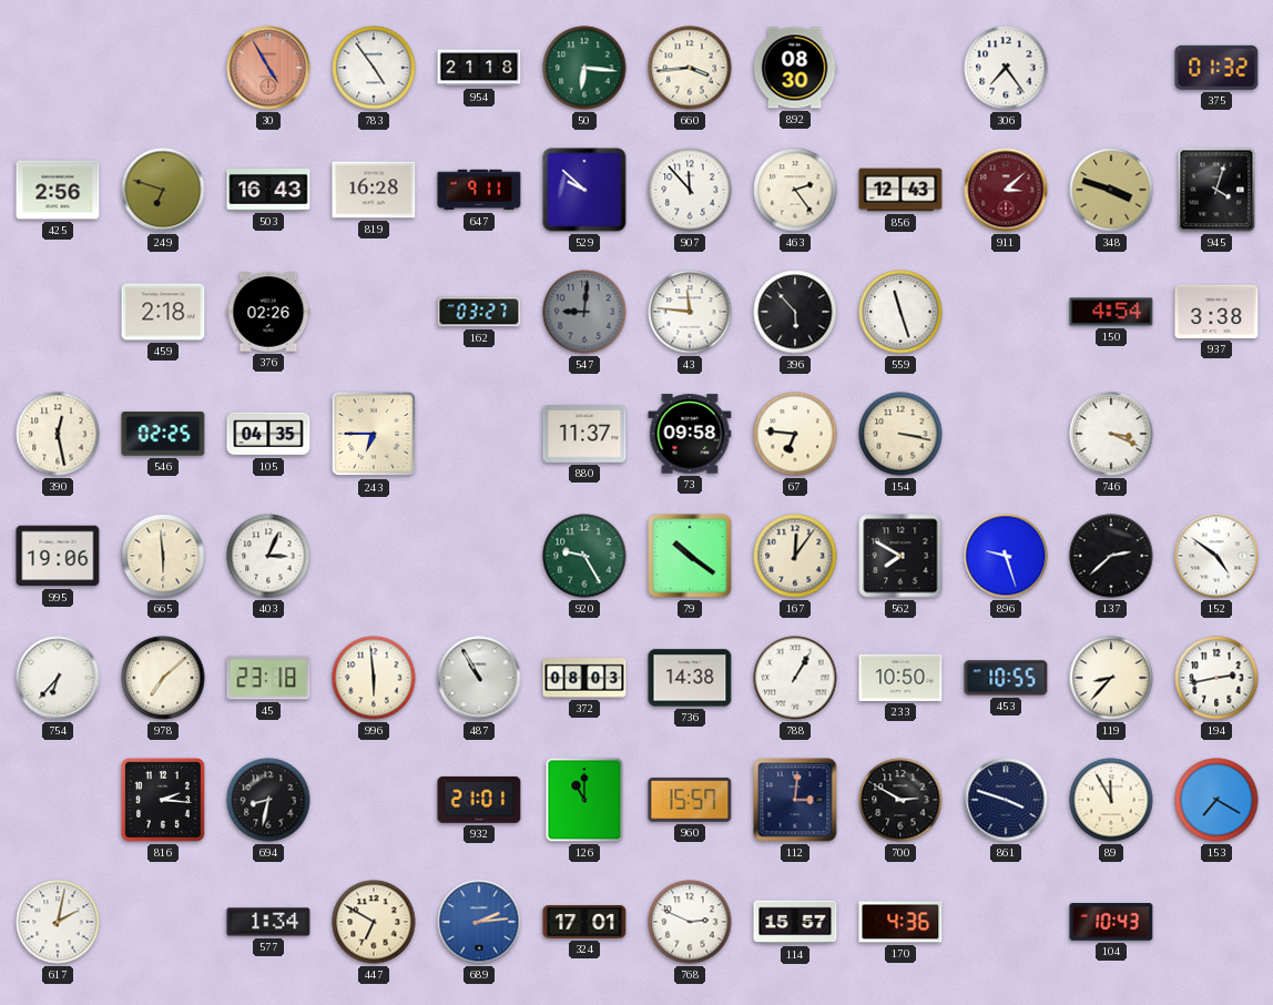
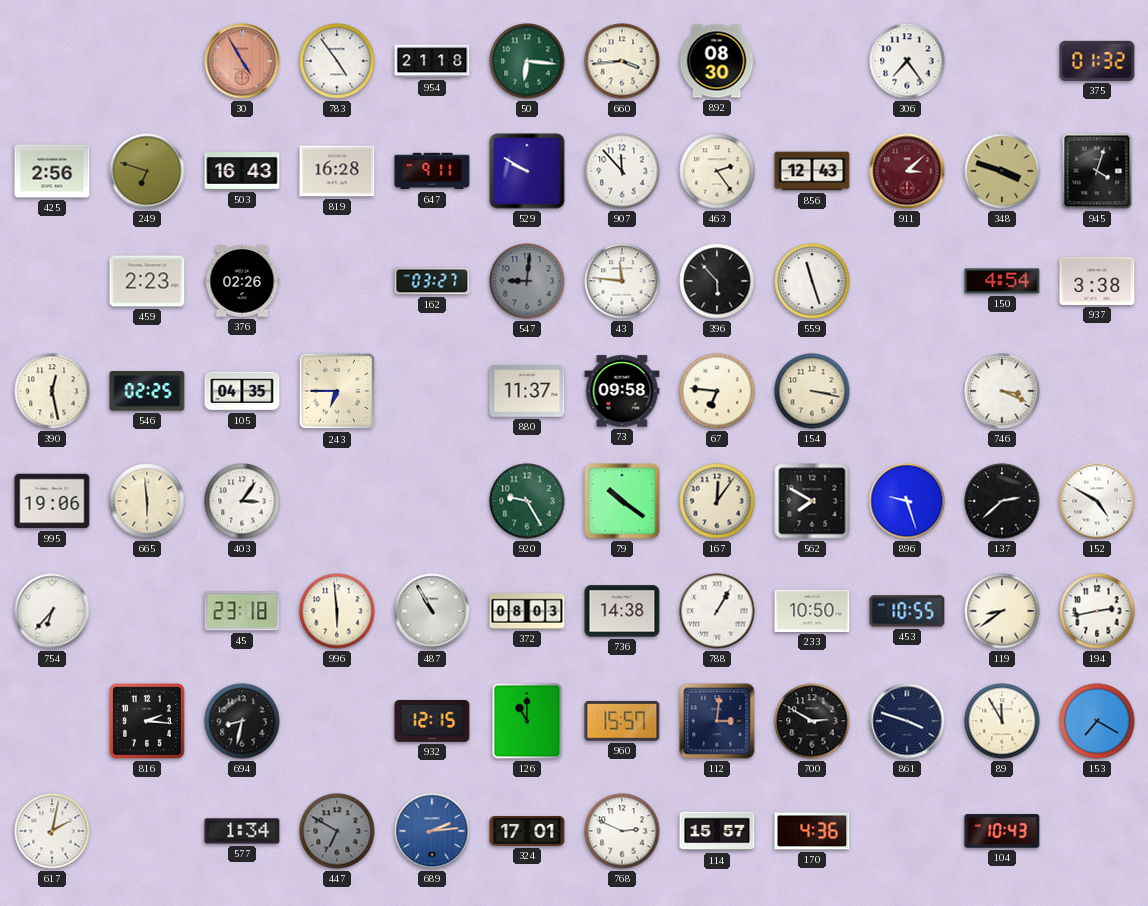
529: 9:52 -> 9:50 (527, 171)
459: 2:18 -> 2:23 (147, 281)
403: 3:04 -> 3:06 (242, 501)
152: 4:51 -> 4:50 (1097, 501)
978: 7:08 -> none (163, 678)
119: 8:37 -> 8:39 (1002, 611)
932: 21:01 -> 12:15 (432, 721)
447 dial: cream -> grey (337, 831)
